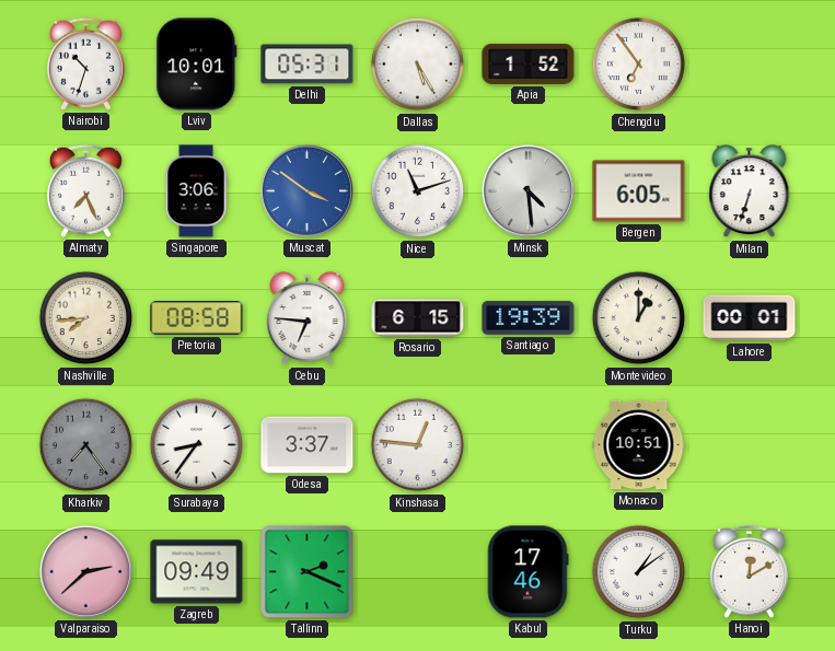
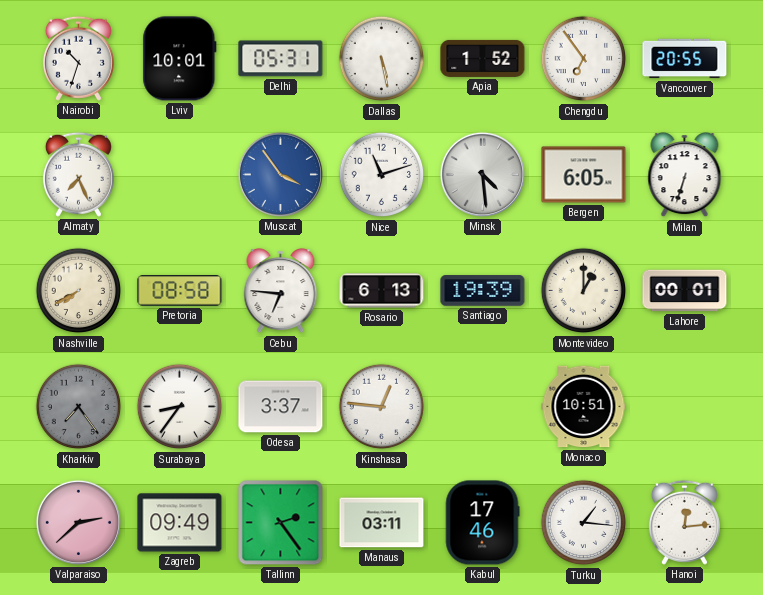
Dallas: 5:25 -> 5:28 (382, 59)
Vancouver: none -> 20:55 (685, 59)
Singapore: 3:06 -> none (196, 191)
Muscat: 3:51 -> 3:54 (280, 174)
Nashville: 7:44 -> 7:40 (79, 291)
Rosario: 6:15 -> 6:13 (382, 291)
Tallinn: 2:19 -> 2:24 (281, 523)
Manaus: none -> 03:11 (382, 523)
Turku: 1:09 -> 1:16 (584, 523)
Hanoi: 12:10 -> 12:14 (684, 522)
